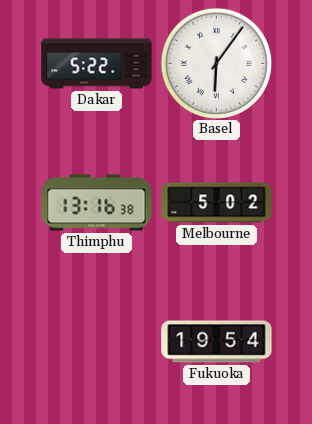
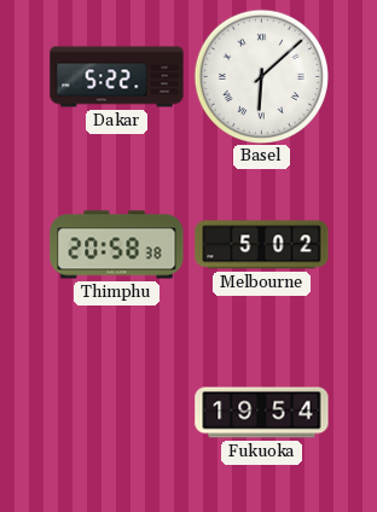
Basel: 6:06 -> 6:08 (261, 76)
Thimphu: 13:16 -> 20:58 (117, 245)
